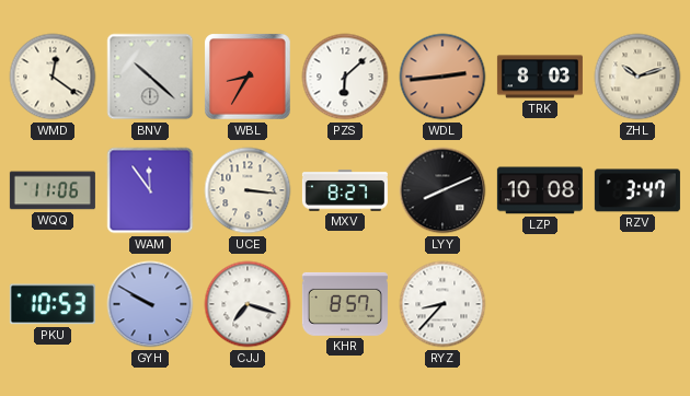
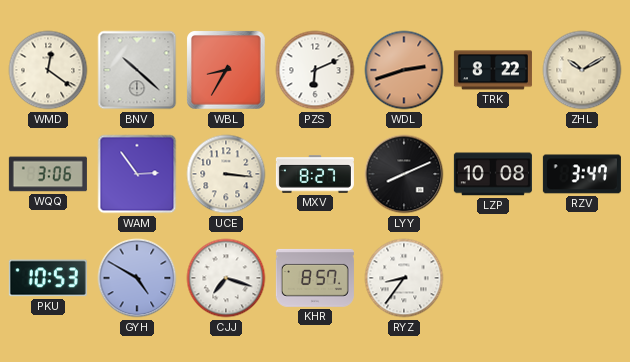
PZS: 6:08 -> 6:11 (315, 70)
WDL: 2:44 -> 2:42 (404, 70)
TRK: 8:03 -> 8:22 (493, 70)
ZHL: 10:12 -> 10:10 (582, 70)
WQQ: 11:06 -> 3:06 (48, 174)
WAM: 11:54 -> 2:54 (137, 174)
GYH: 9:50 -> 4:50 (137, 278)
RYZ: 8:37 -> 8:36 (404, 278)
